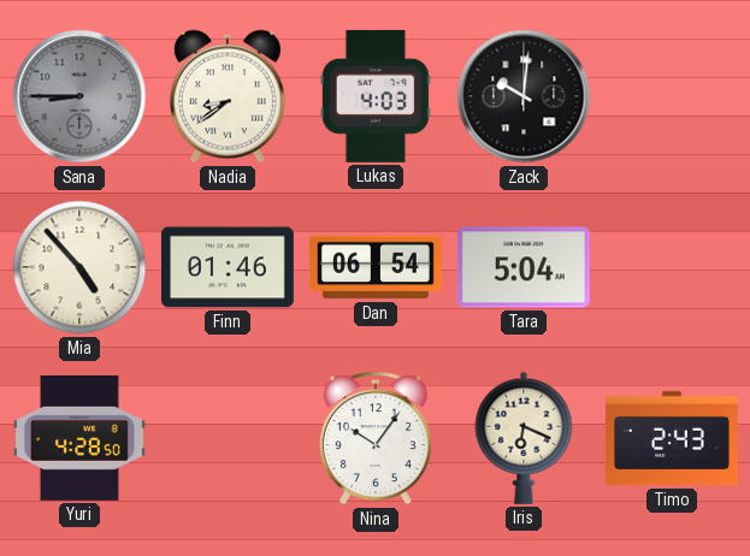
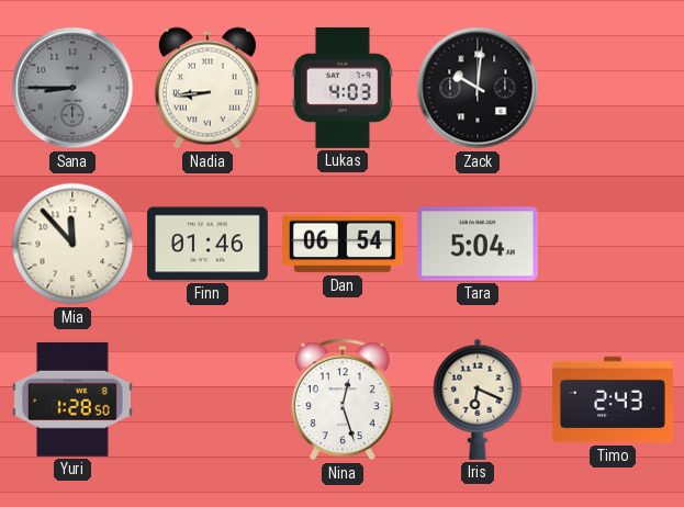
Nadia: 8:39 -> 8:44 (208, 88)
Mia: 4:53 -> 11:53 (72, 244)
Yuri: 4:28 -> 1:28 (72, 399)
Nina: 10:06 -> 12:27 (343, 399)
